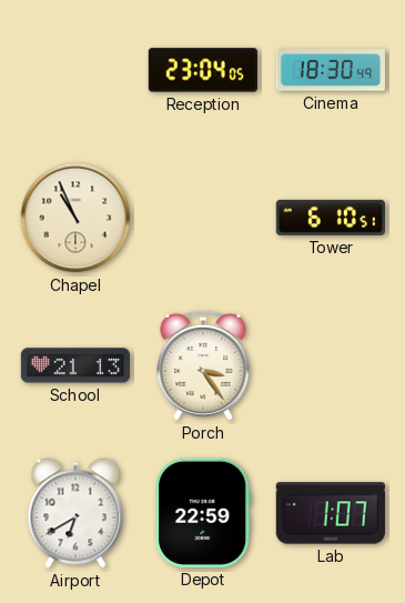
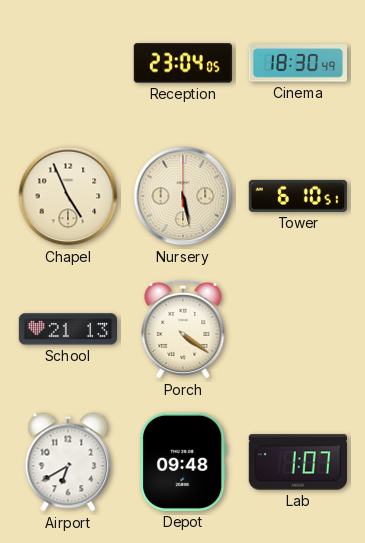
Chapel: 10:56 -> 4:56 (68, 196)
Nursery: none -> 5:28 (183, 196)
Porch: 3:24 -> 4:21 (183, 329)
Depot: 22:59 -> 09:48 (183, 462)
